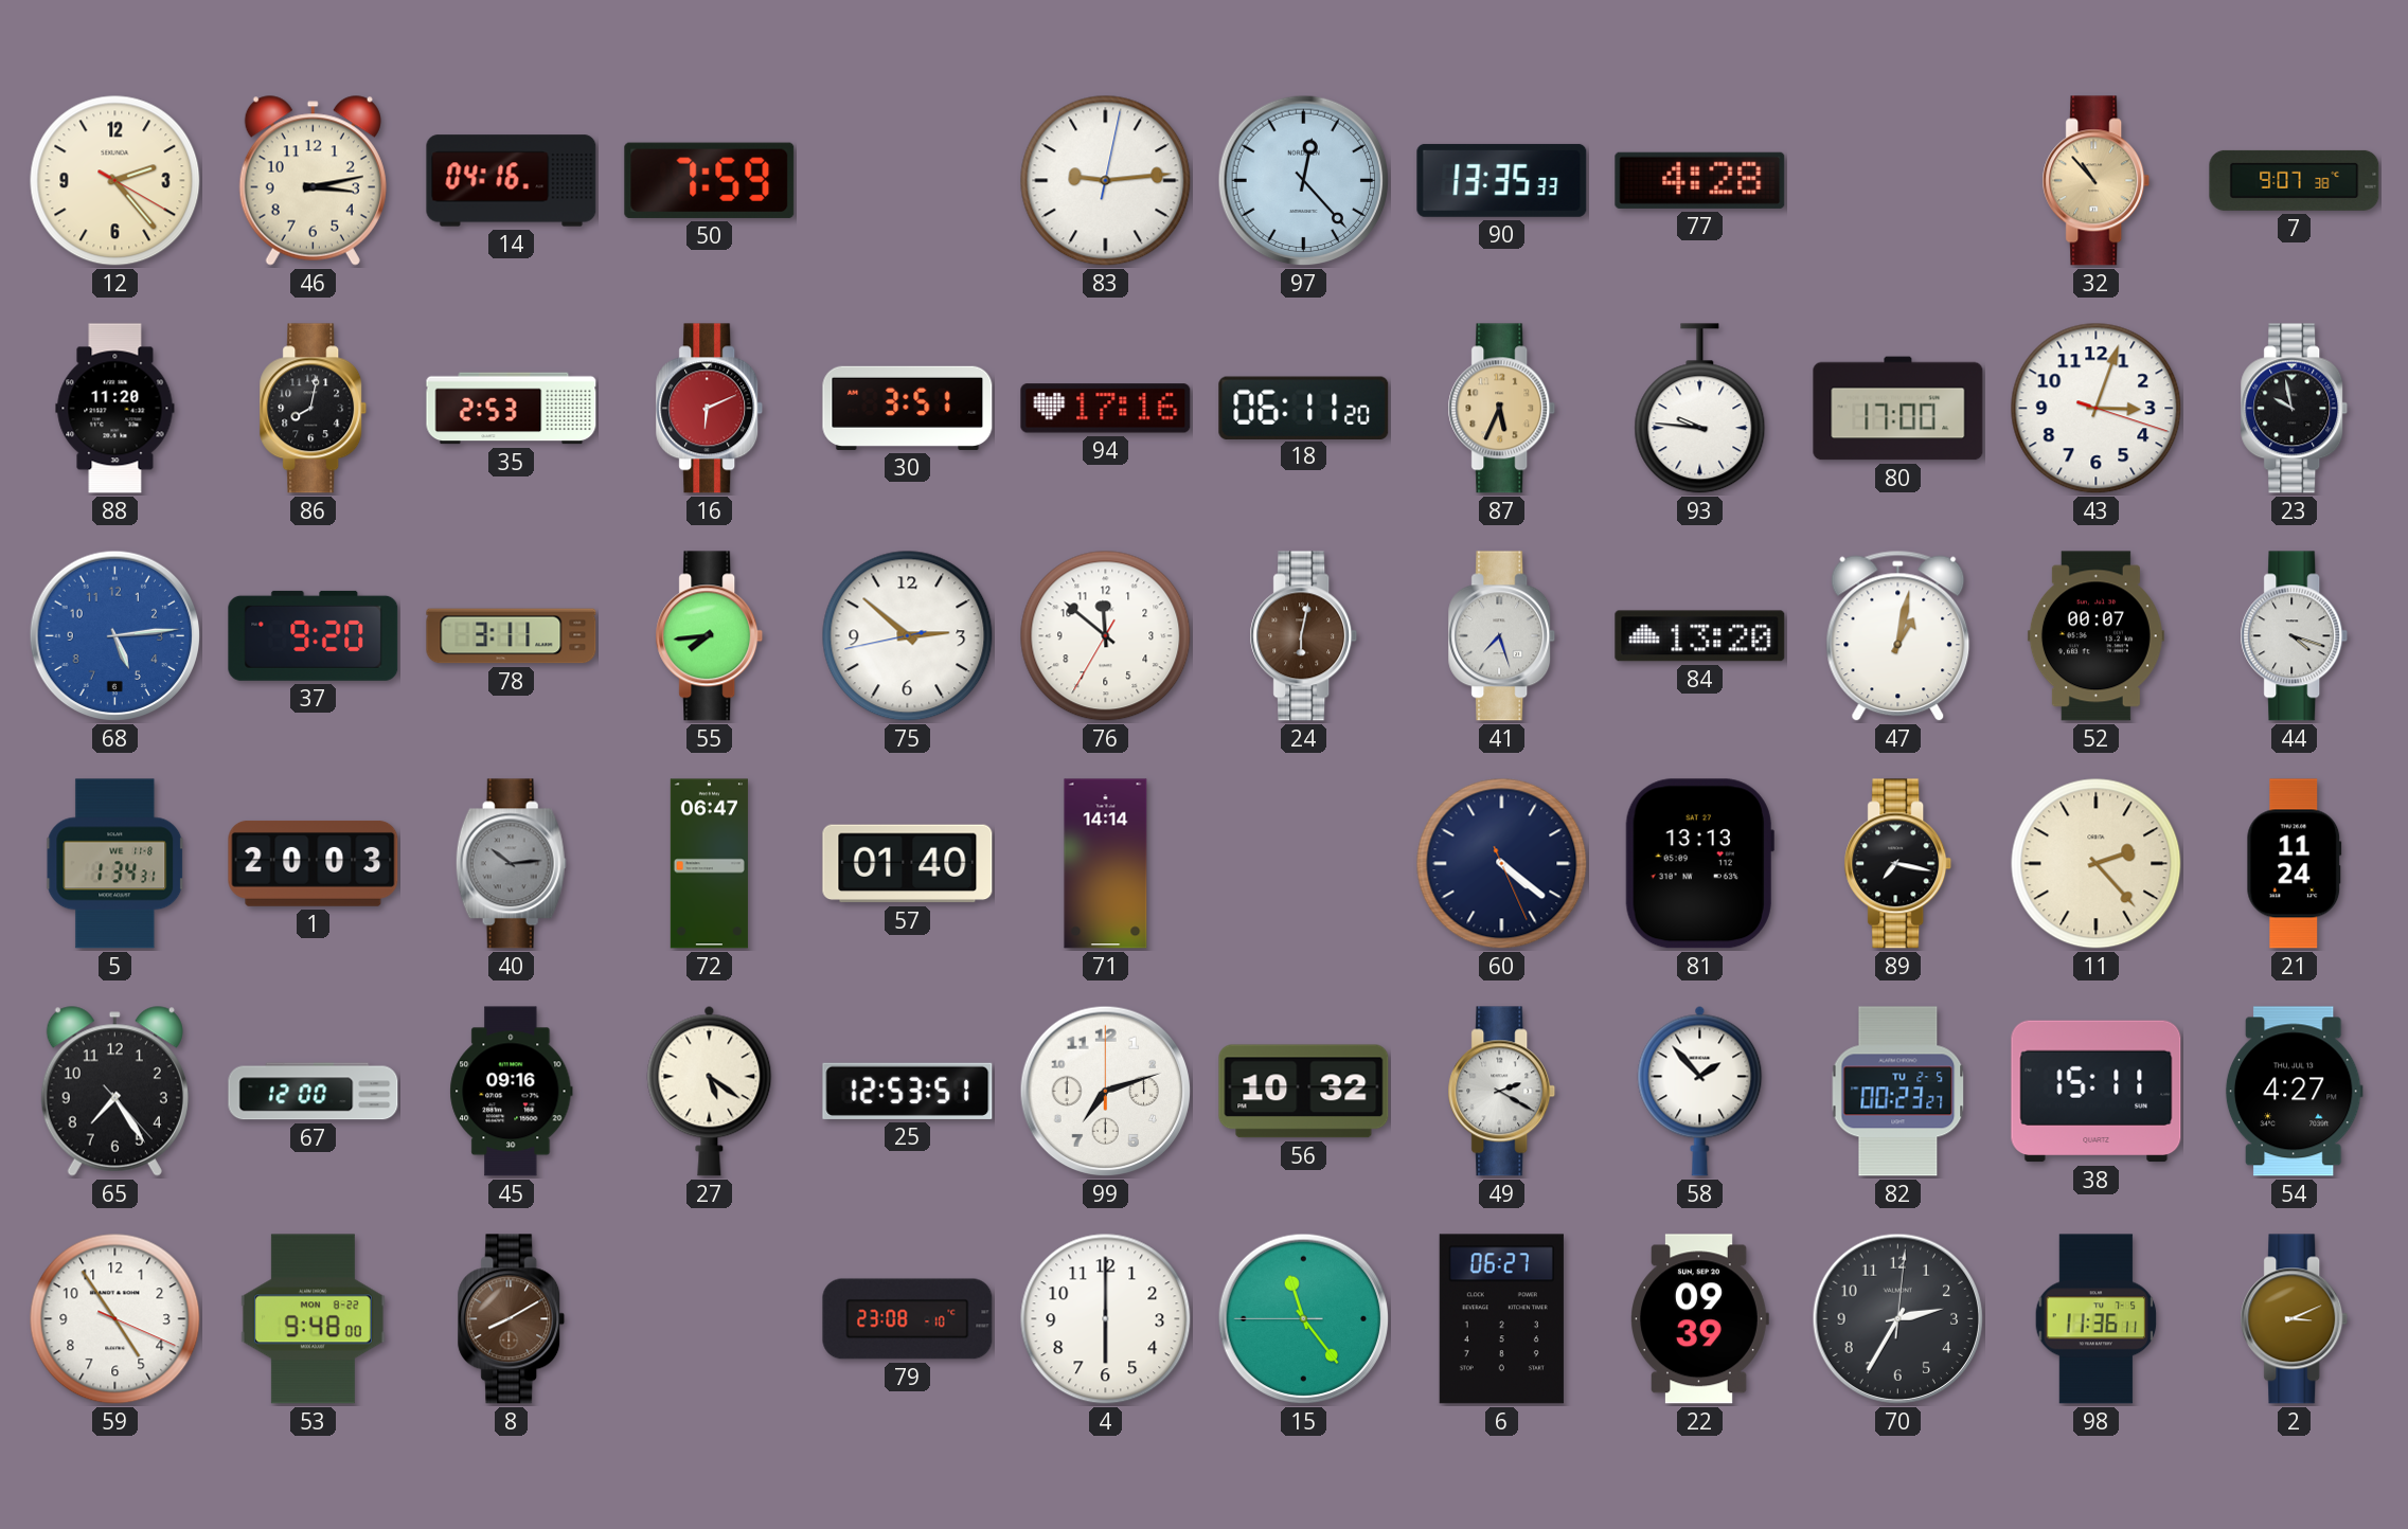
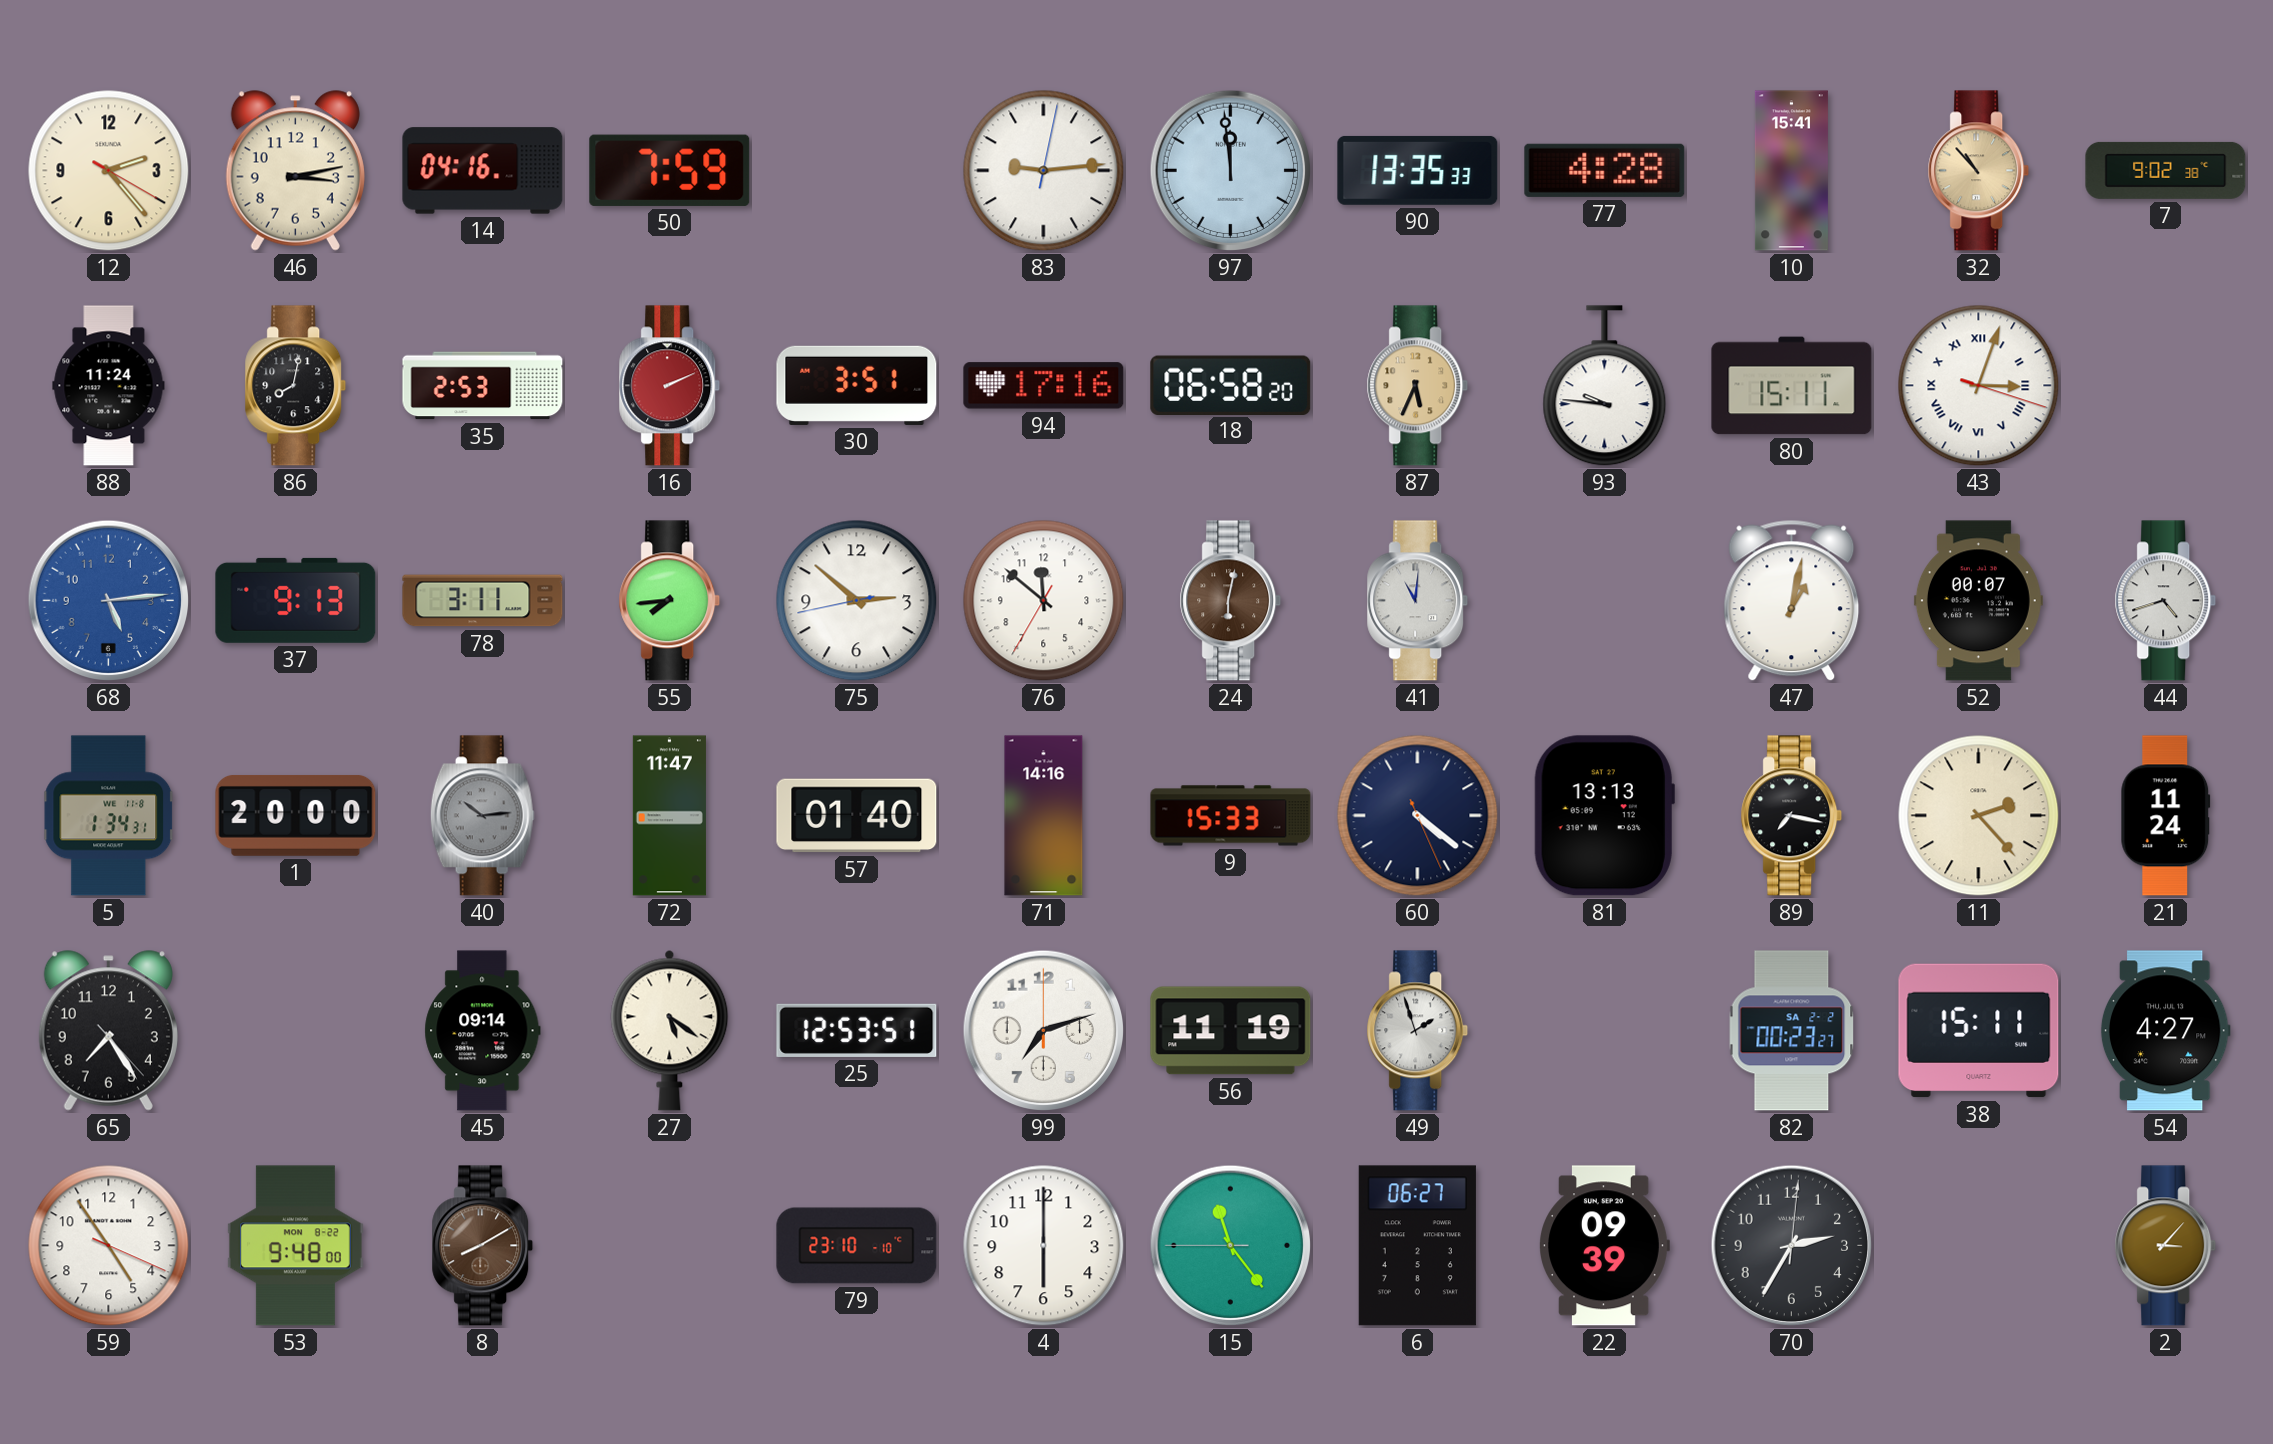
97: 12:23 -> 11:59 (1231, 171)
10: none -> 15:41 (1791, 171)
7: 9:07 -> 9:02 (2166, 170)
88: 11:20 -> 11:24 (109, 386)
16: 6:11 -> 2:11 (670, 386)
18: 06:11 -> 06:58 (1231, 385)
80: 17:00 -> 15:11 (1792, 386)
43 numerals: Arabic -> Roman (1979, 386)
23: 9:58 -> none (2295, 409)
37: 9:20 -> 9:13 (296, 600)
41: 7:27 -> 11:01 (1418, 601)
84: 13:20 -> none (1700, 636)
44: 4:18 -> 4:42 (2166, 601)
1: 20:03 -> 20:00 (296, 816)
72: 06:47 -> 11:47 (669, 816)
71: 14:14 -> 14:16 (1044, 816)
9: none -> 15:33 (1231, 816)
67: 12:00 -> none (314, 1092)
45: 09:16 -> 09:14 (483, 1031)
56: 10:32 -> 11:19 (1231, 1031)
49: 2:20 -> 1:57 (1418, 1031)
58: 1:53 -> none (1700, 1091)
82 date: TU 2-5 -> SA 2-2 (1792, 1031)
79: 23:08 -> 23:10 (857, 1246)
98: 11:36 -> none (2097, 1319)
2: 3:11 -> 3:07 (2166, 1246)
